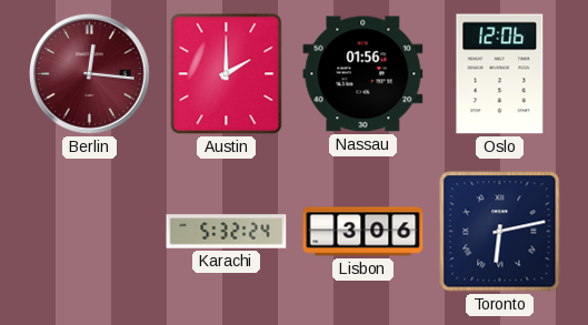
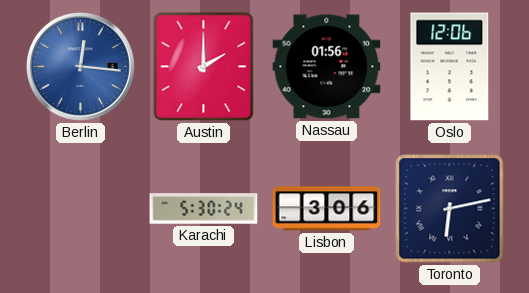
Berlin dial: burgundy -> blue (80, 66)
Karachi: 5:32 -> 5:30 (204, 209)
